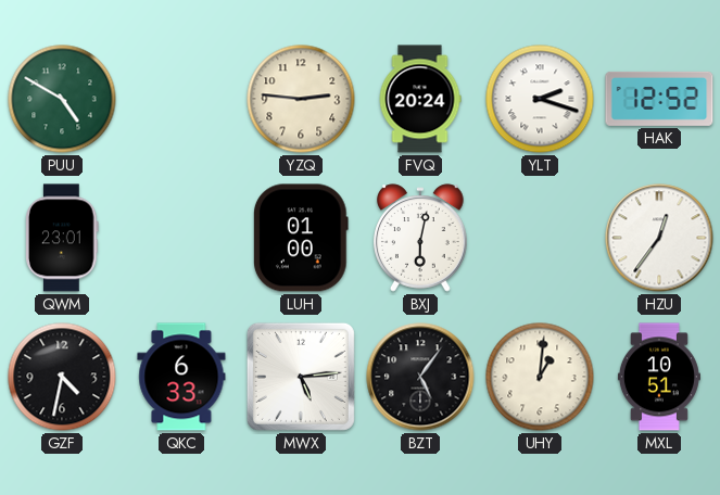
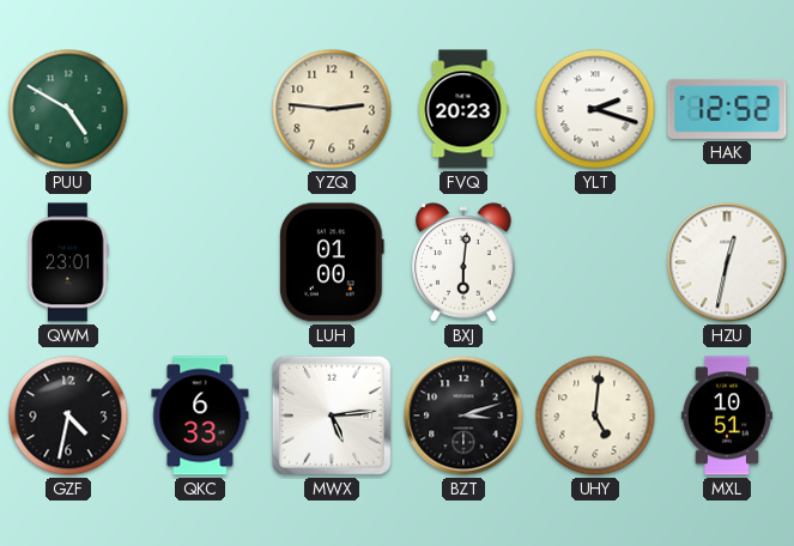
FVQ: 20:24 -> 20:23 (463, 109)
BXJ: 6:02 -> 6:01 (463, 262)
HZU: 12:36 -> 12:32 (727, 262)
BZT: 5:06 -> 3:12 (463, 415)
UHY: 1:01 -> 5:01 (595, 415)
